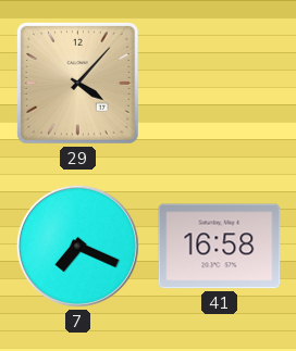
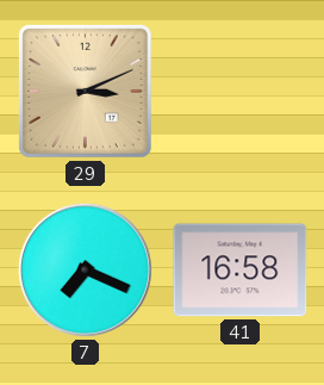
29: 4:07 -> 3:11 (85, 91)
